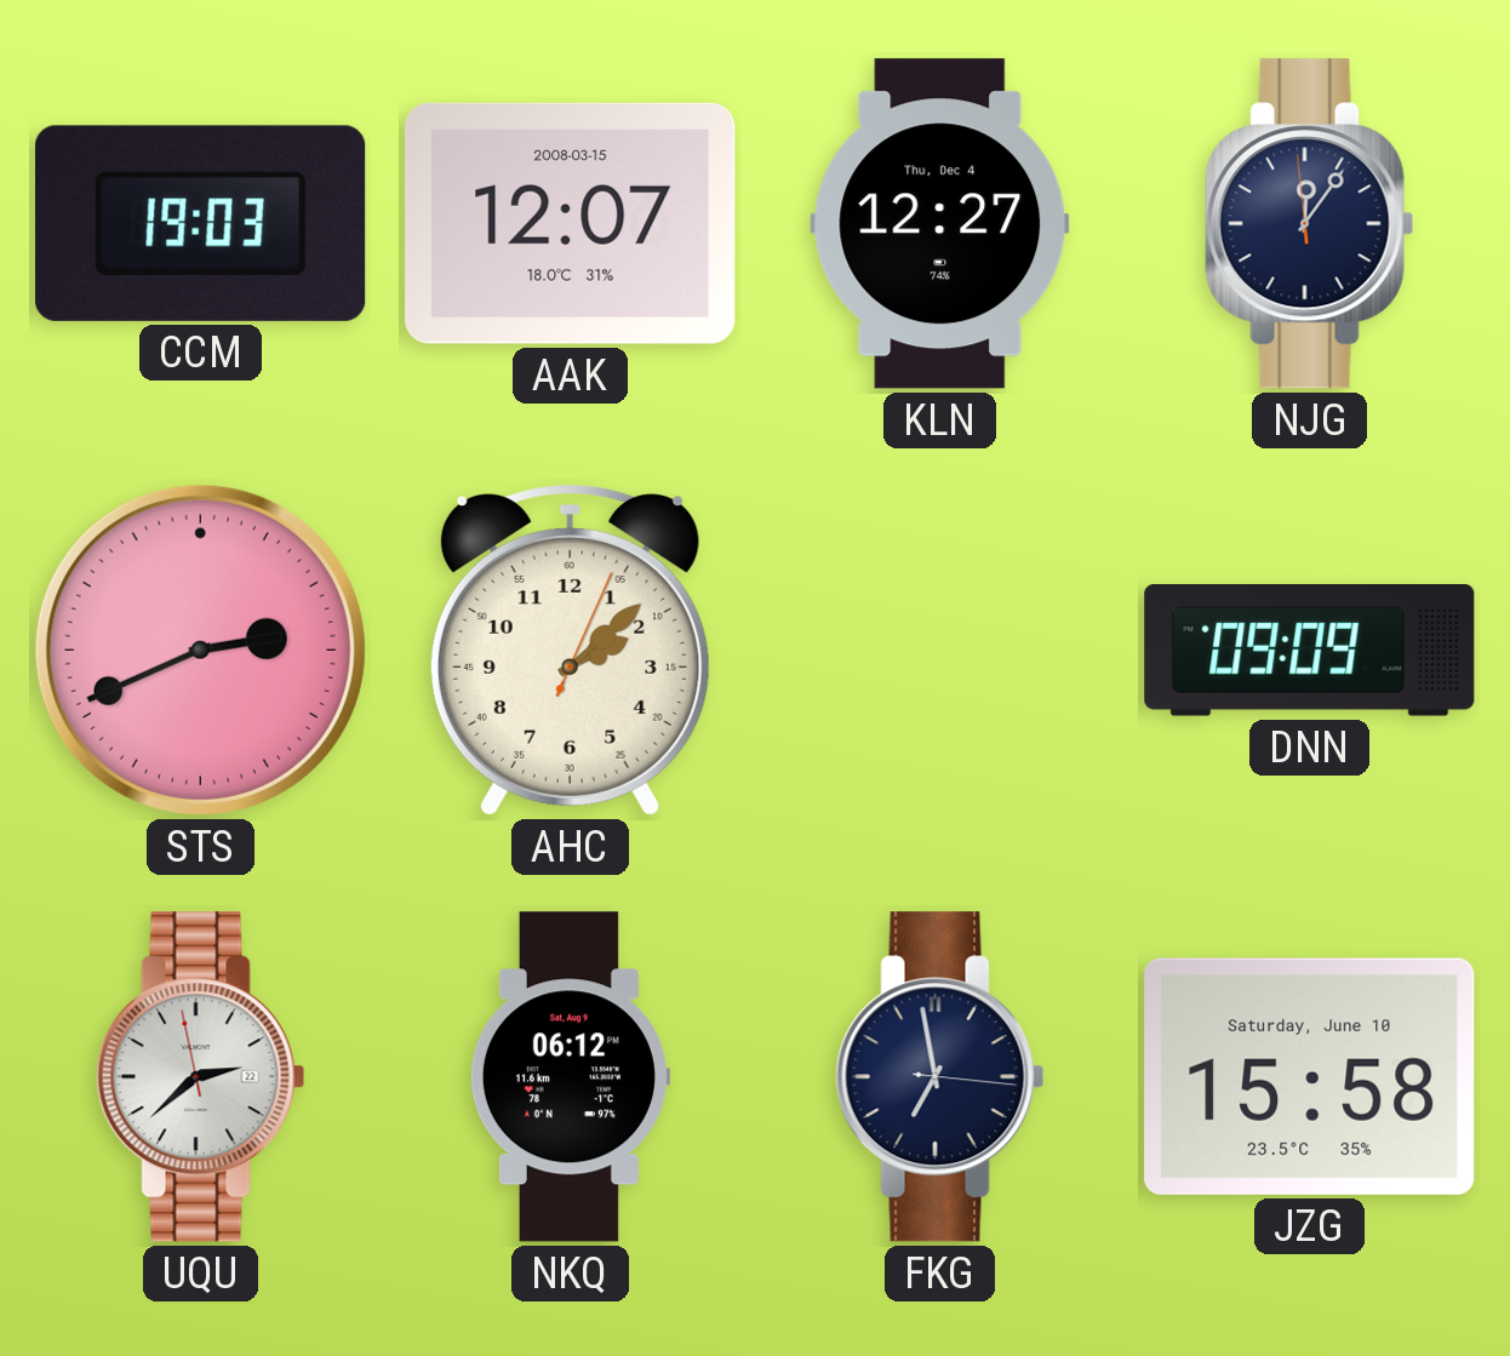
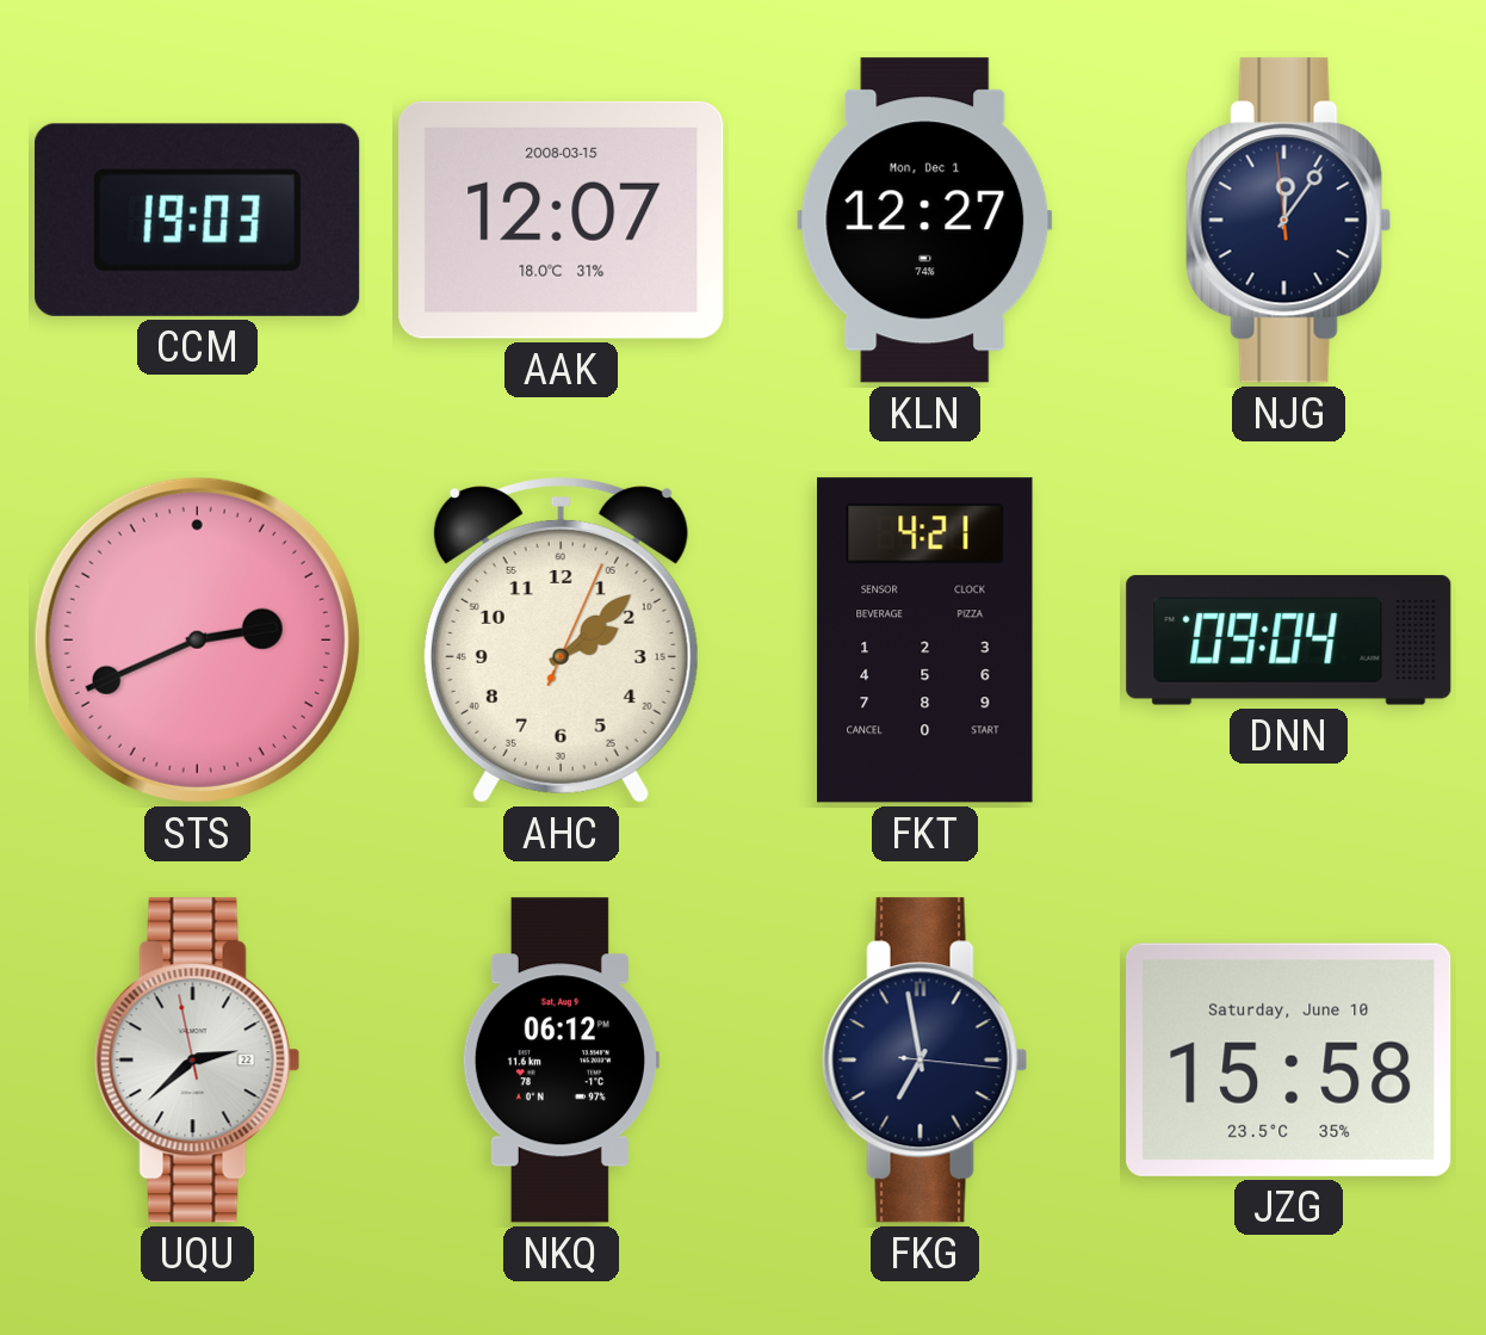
KLN date: Thu, Dec 4 -> Mon, Dec 1 (925, 221)
FKT: none -> 4:21 (925, 641)
DNN: 09:09 -> 09:04 (1289, 641)
